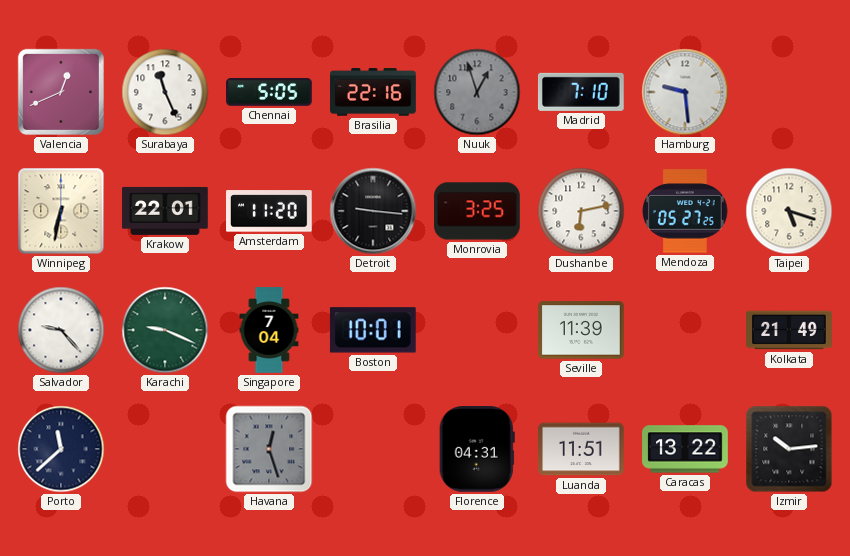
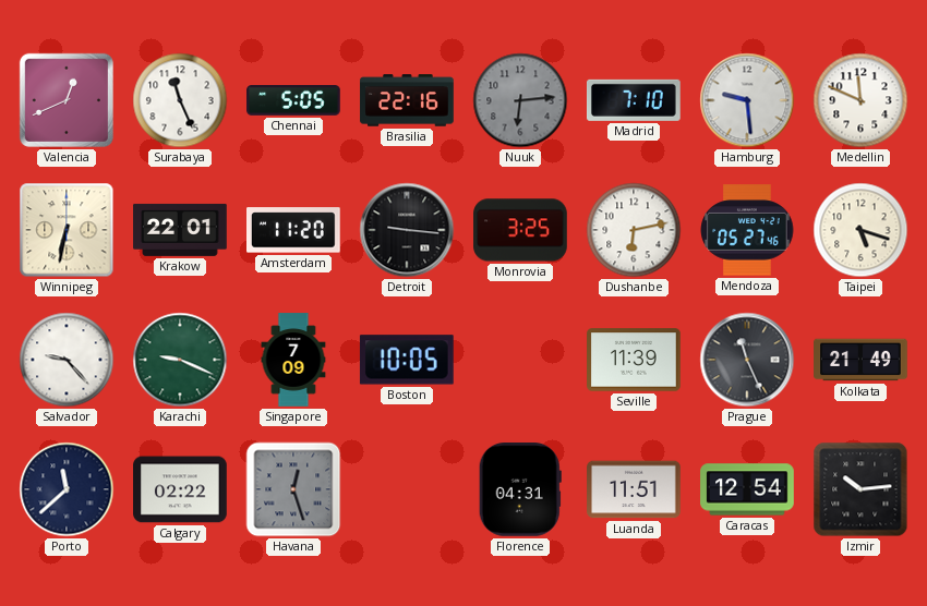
Nuuk: 12:57 -> 6:14 (520, 100)
Medellin: none -> 11:49 (860, 100)
Mendoza: 05:27:25 -> 05:27:46 (747, 230)
Singapore: 7:04 -> 7:09 (293, 360)
Boston: 10:01 -> 10:05 (407, 360)
Prague: none -> 11:26 (747, 360)
Calgary: none -> 02:22 (180, 489)
Caracas: 13:22 -> 12:54 (747, 489)
